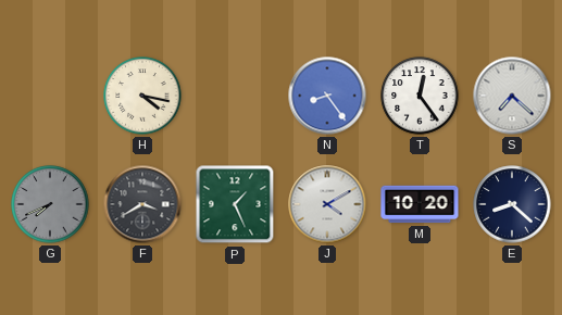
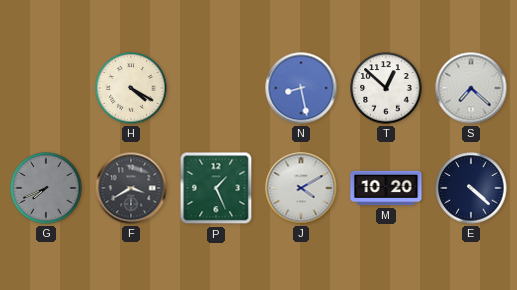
H: 4:17 -> 4:20 (131, 88)
N: 8:24 -> 8:28 (301, 88)
T: 12:24 -> 12:52 (386, 88)
E: 8:22 -> 4:22 (471, 188)
